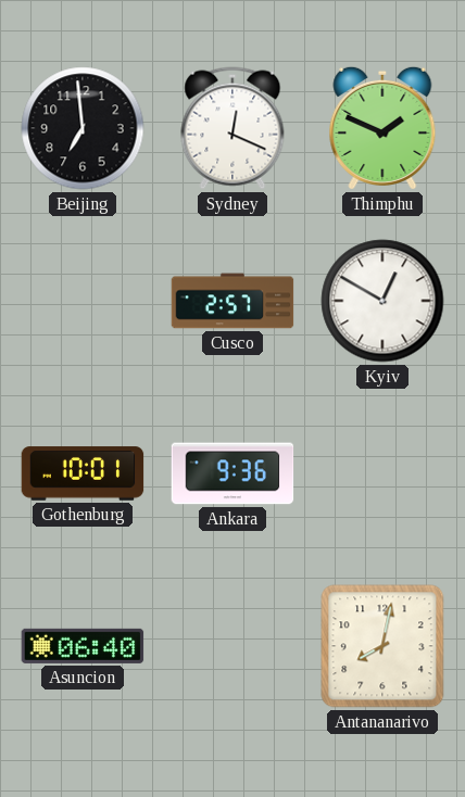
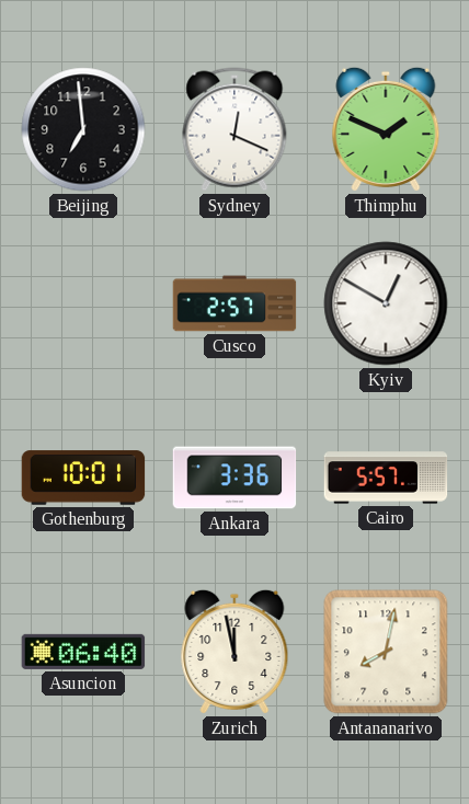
Ankara: 9:36 -> 3:36 (234, 478)
Cairo: none -> 5:57 (386, 478)
Zurich: none -> 11:58 (234, 652)
